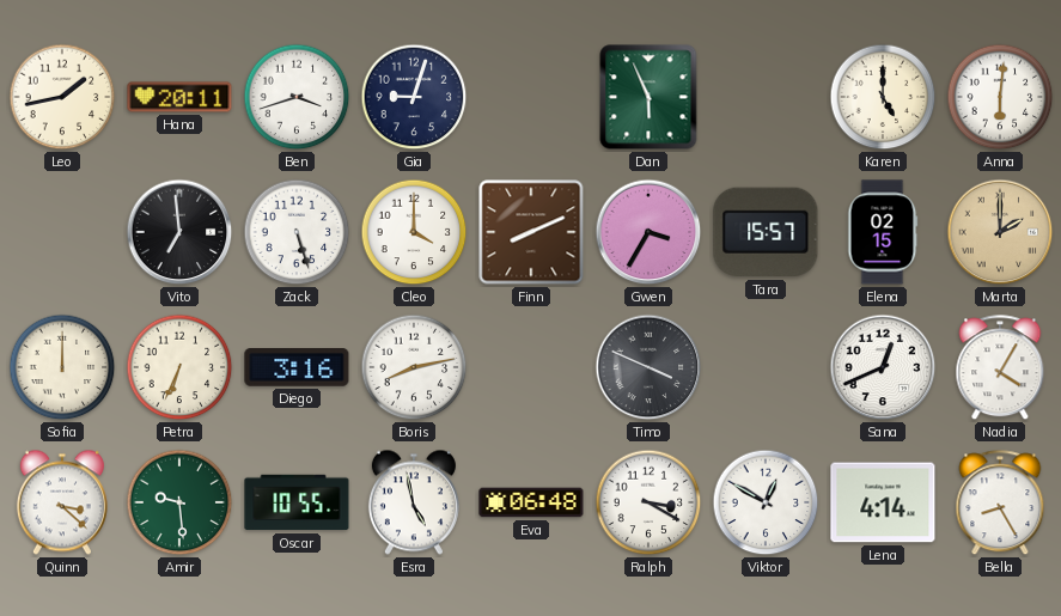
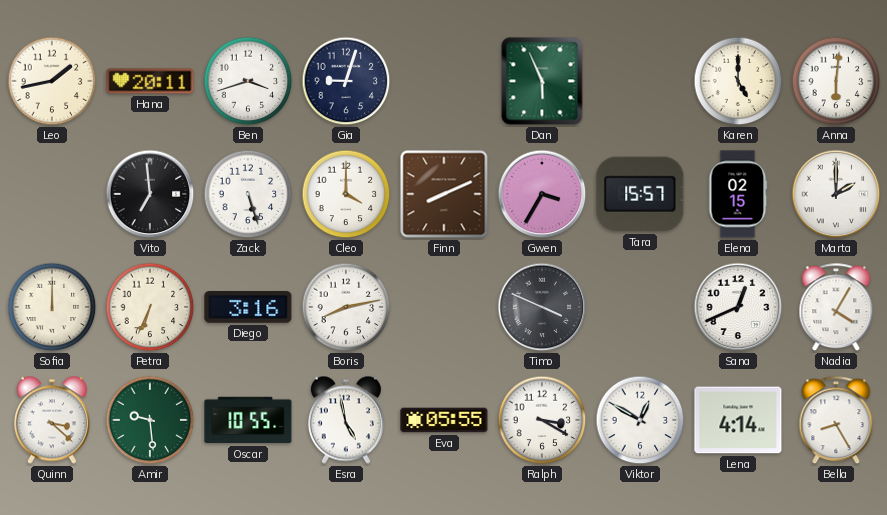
Marta dial: champagne -> white (836, 194)
Eva: 06:48 -> 05:55 (444, 420)
